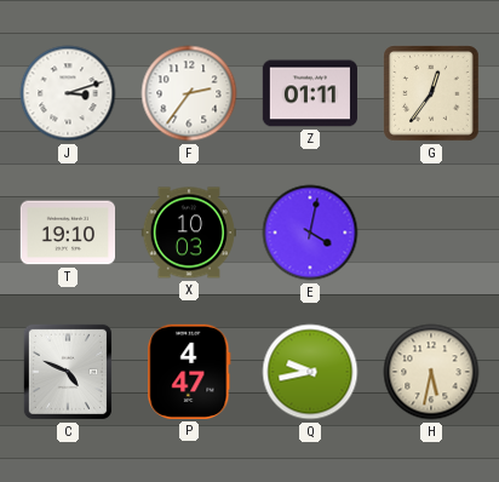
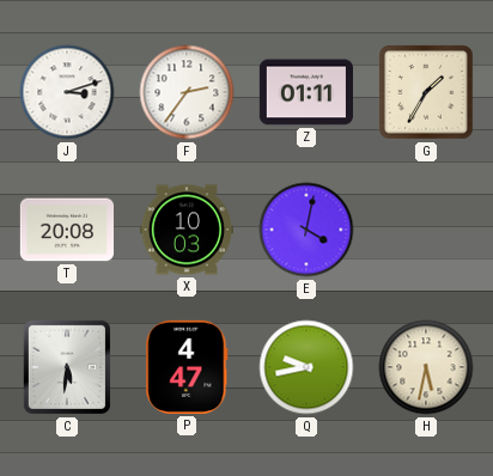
G: 12:36 -> 1:35 (426, 92)
T: 19:10 -> 20:08 (66, 230)
C: 4:49 -> 5:31 (67, 367)
